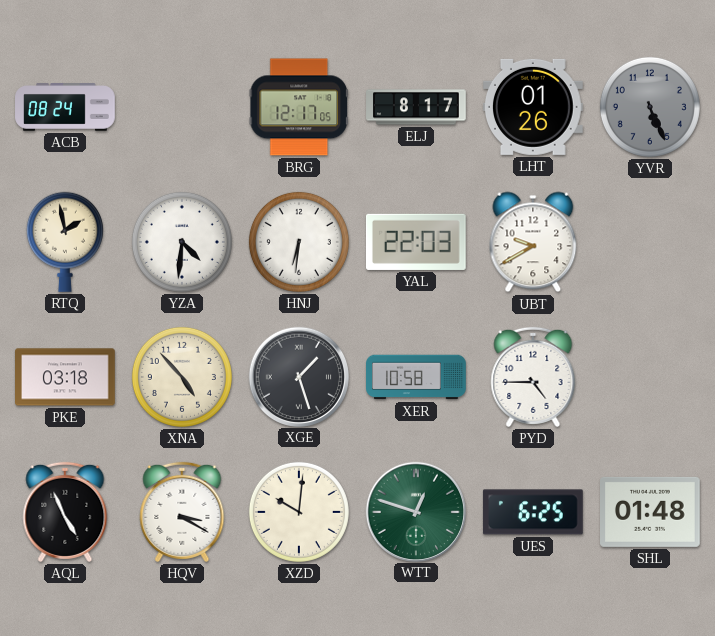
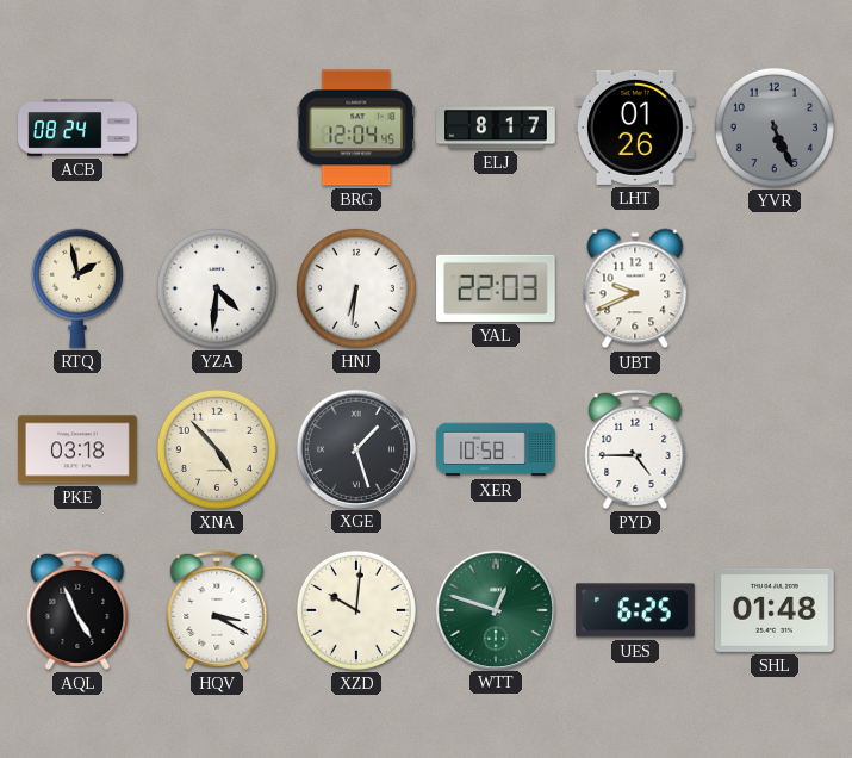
BRG: 12:17 -> 12:04 (355, 128)
UBT: 9:40 -> 9:41 (635, 288)
